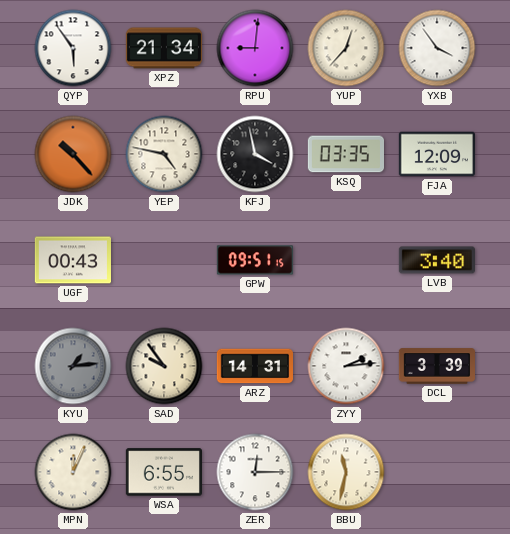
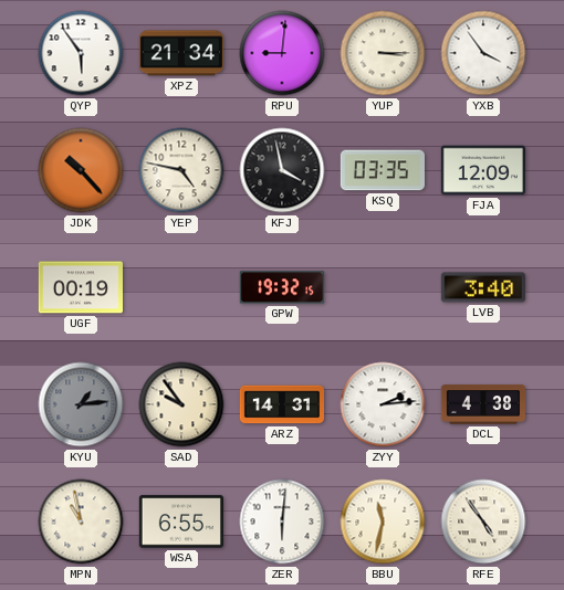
YUP: 12:37 -> 3:15 (383, 53)
UGF: 00:43 -> 00:19 (80, 287)
GPW: 09:51 -> 19:32 (281, 287)
DCL: 3:39 -> 4:38 (482, 404)
MPN: 12:04 -> 10:58 (81, 521)
ZER: 12:15 -> 6:01 (282, 521)
RFE: none -> 4:54 (483, 521)
